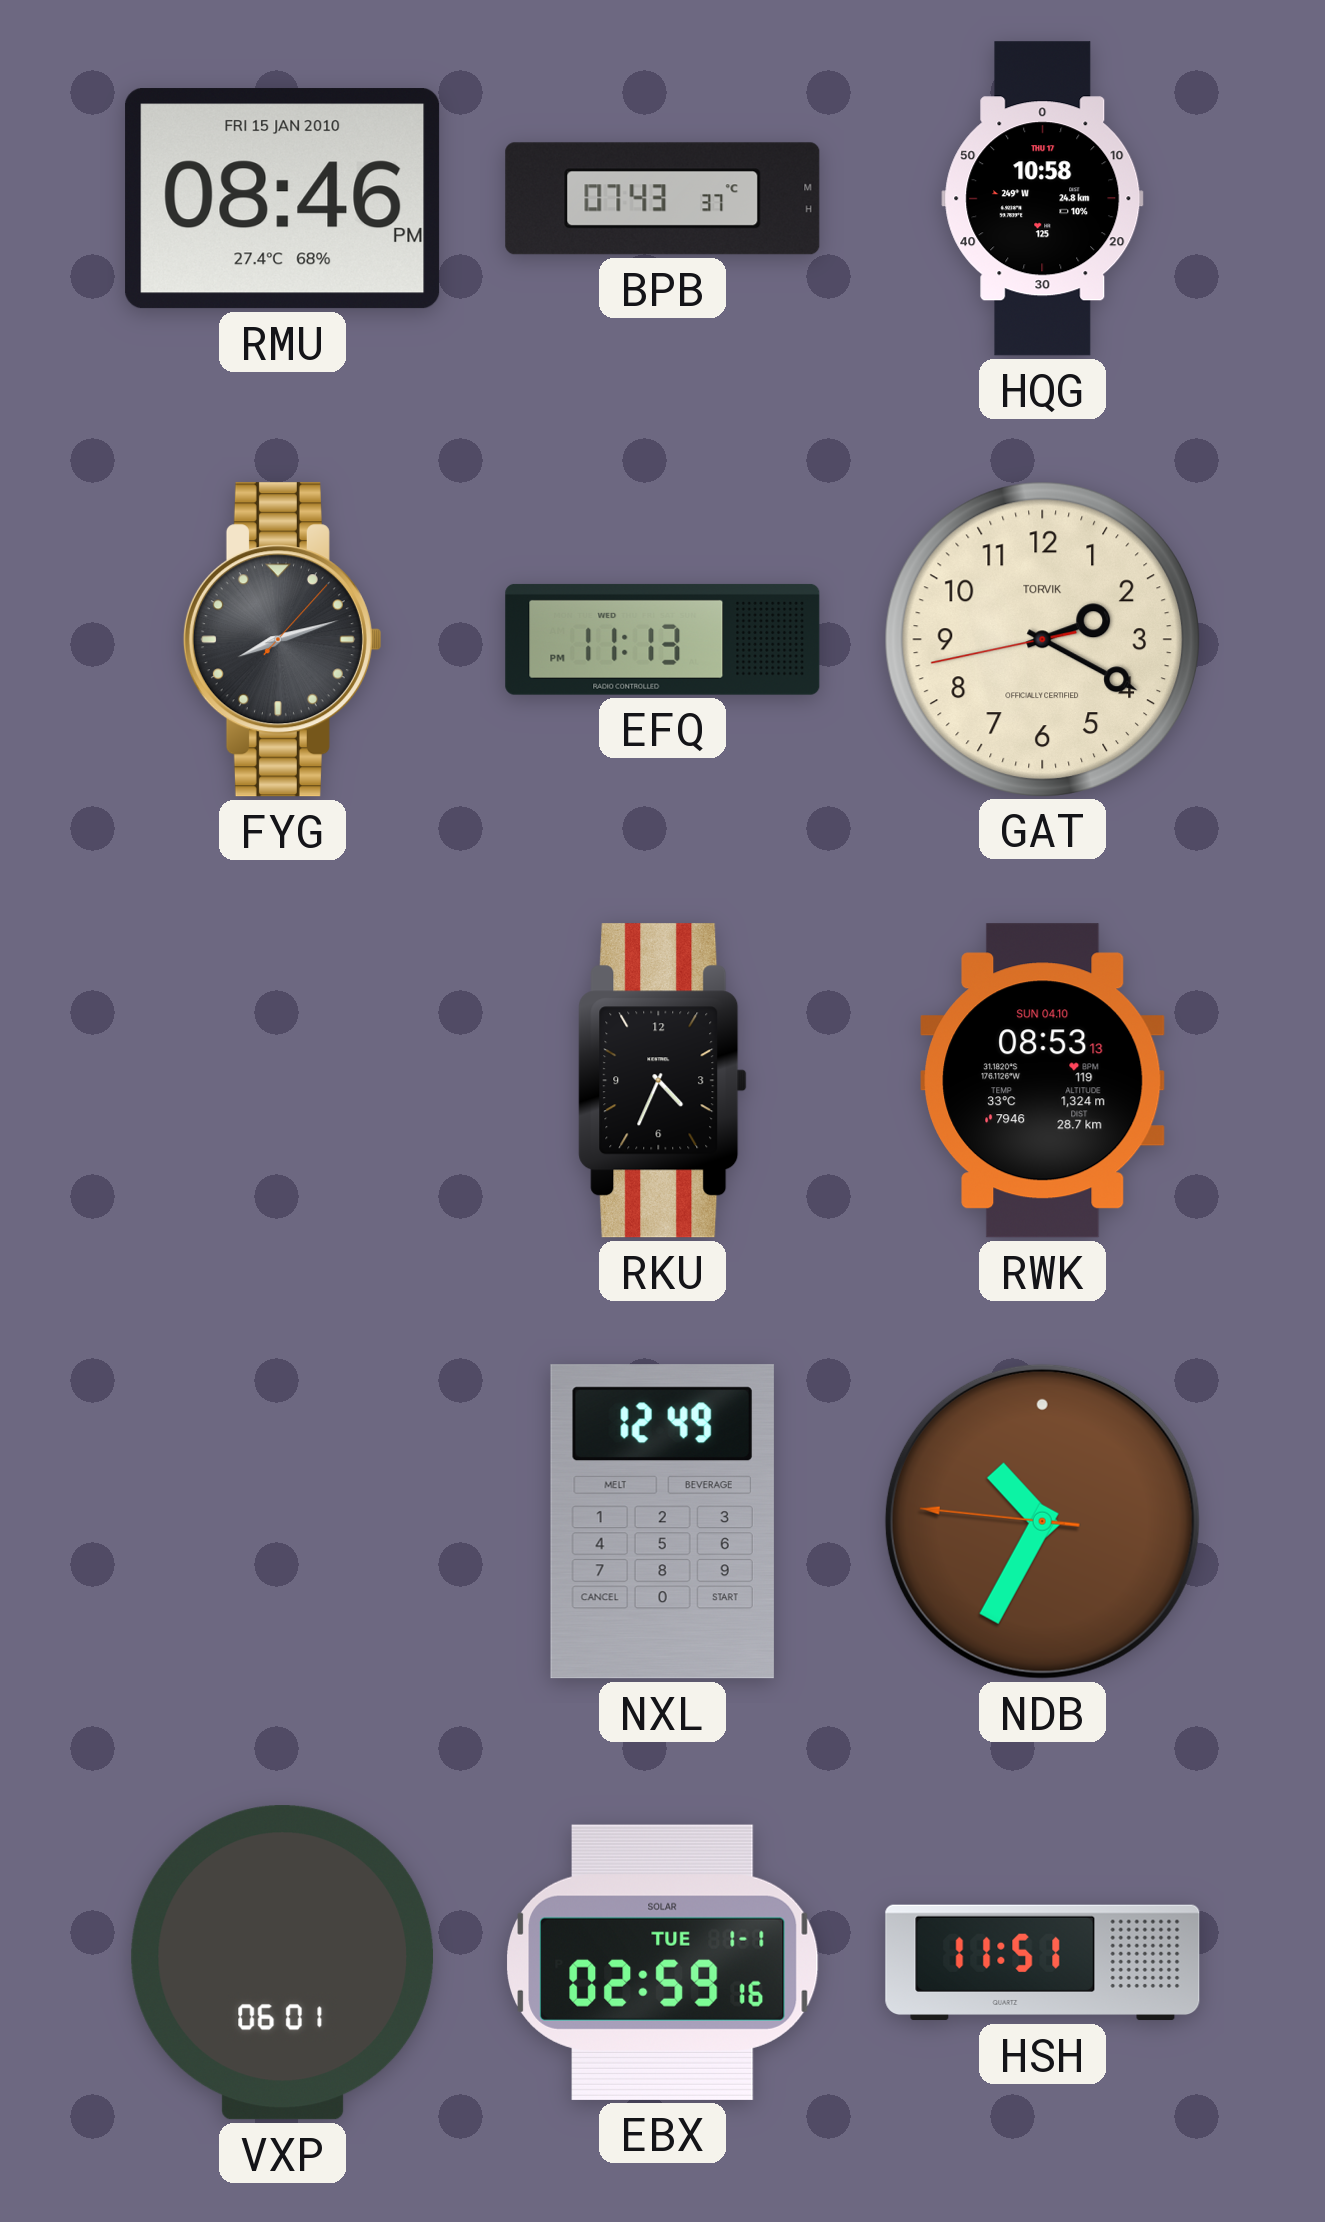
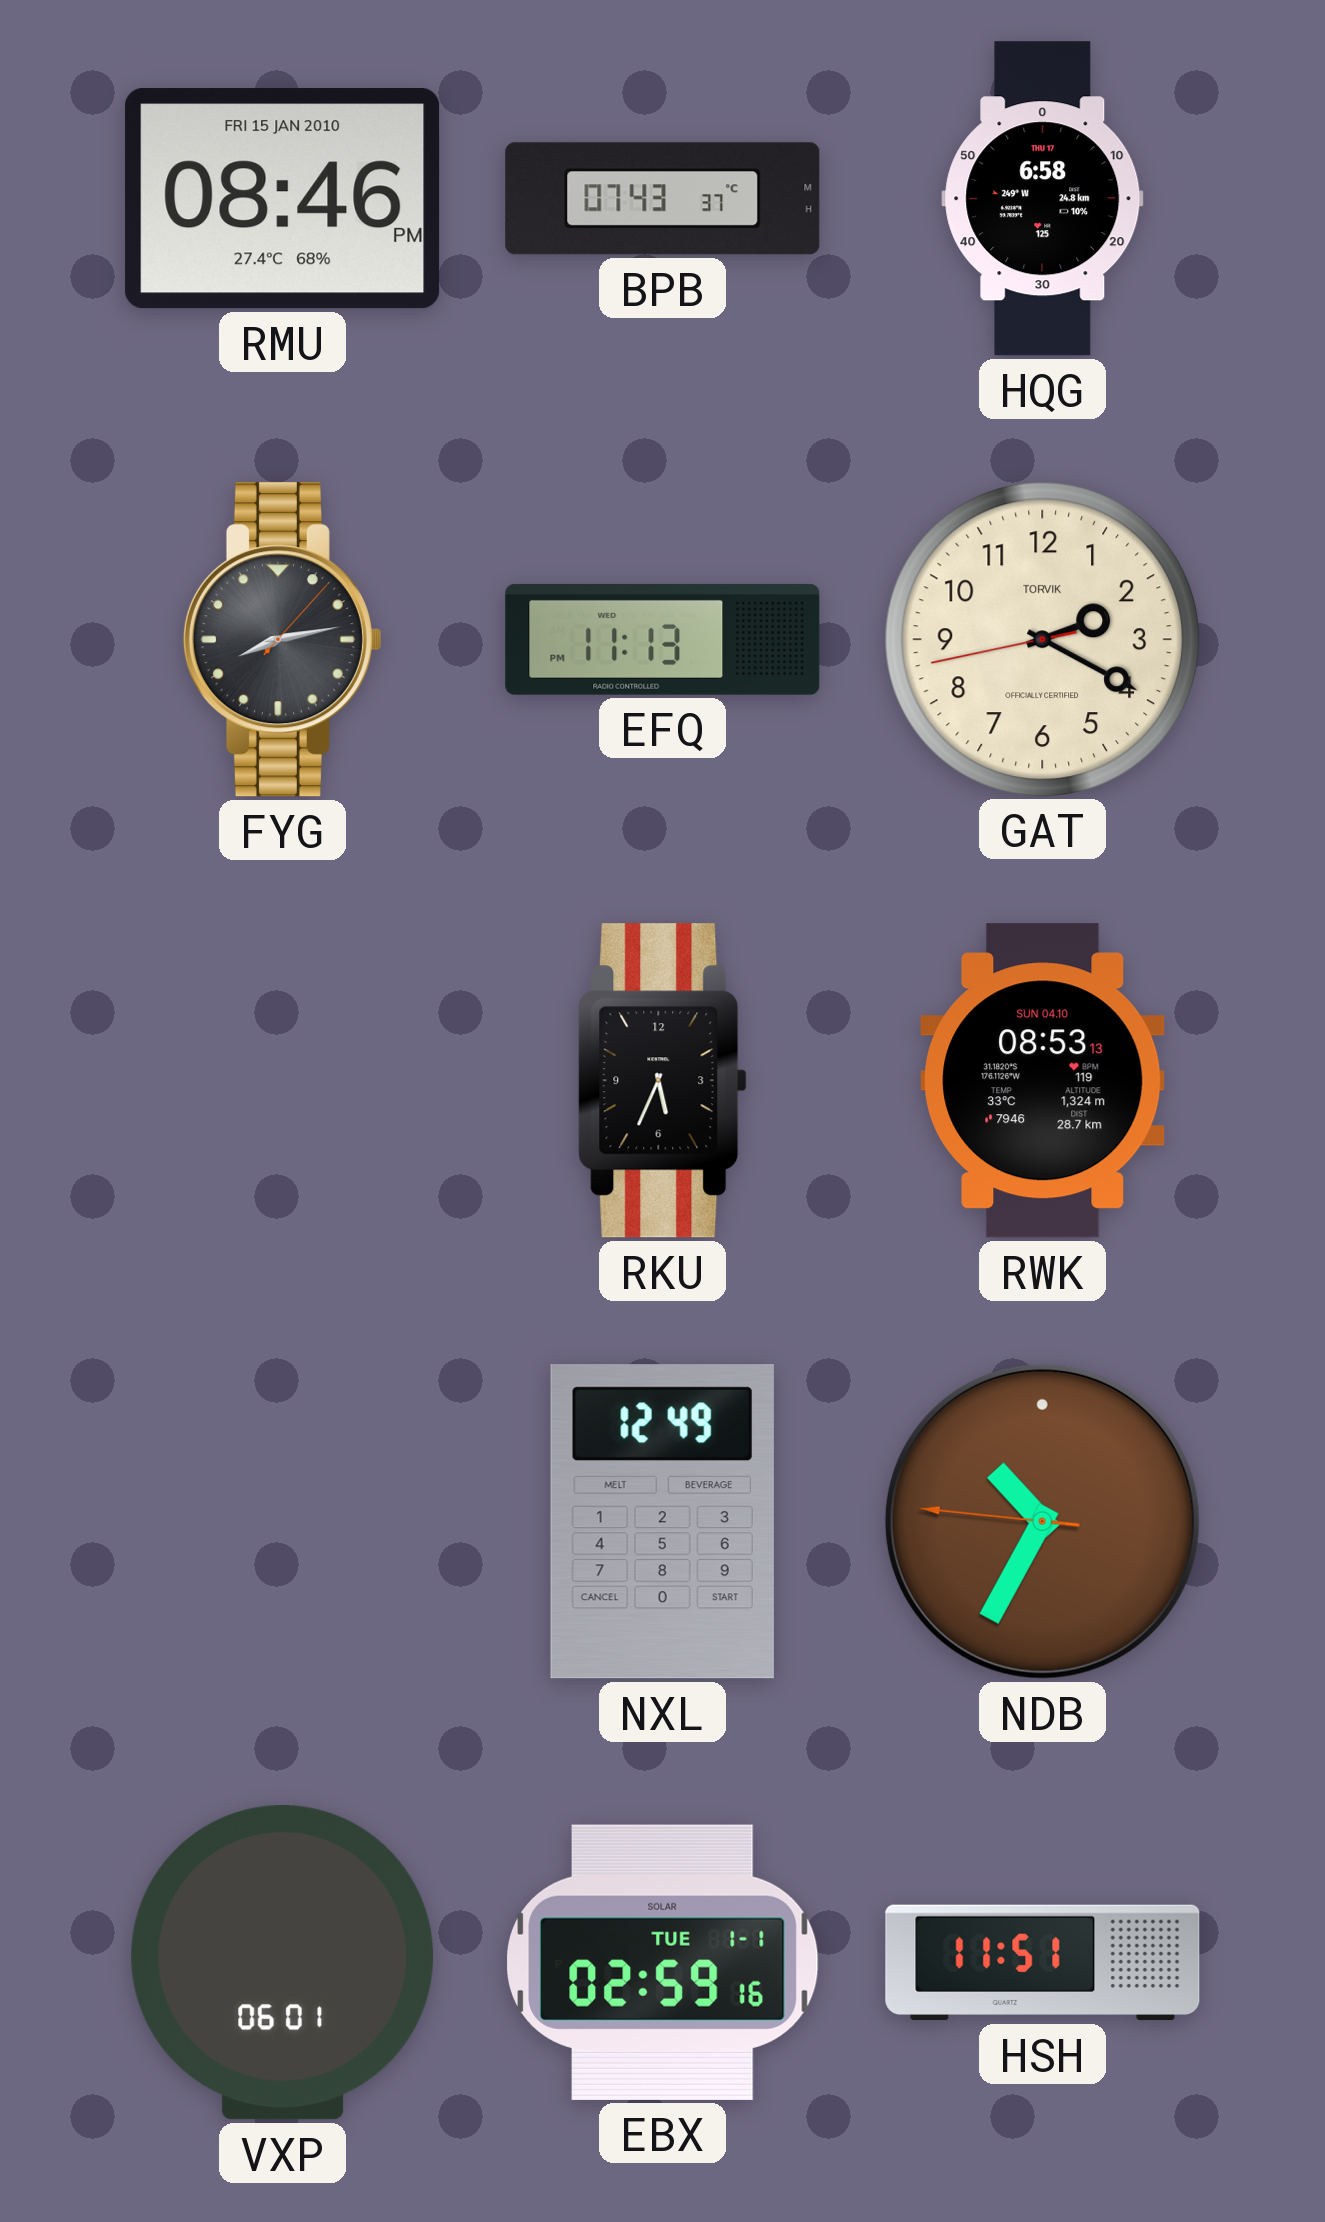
HQG: 10:58 -> 6:58 (1043, 199)
FYG: 8:12 -> 8:13 (282, 640)
RKU: 4:34 -> 5:34 (663, 1081)
